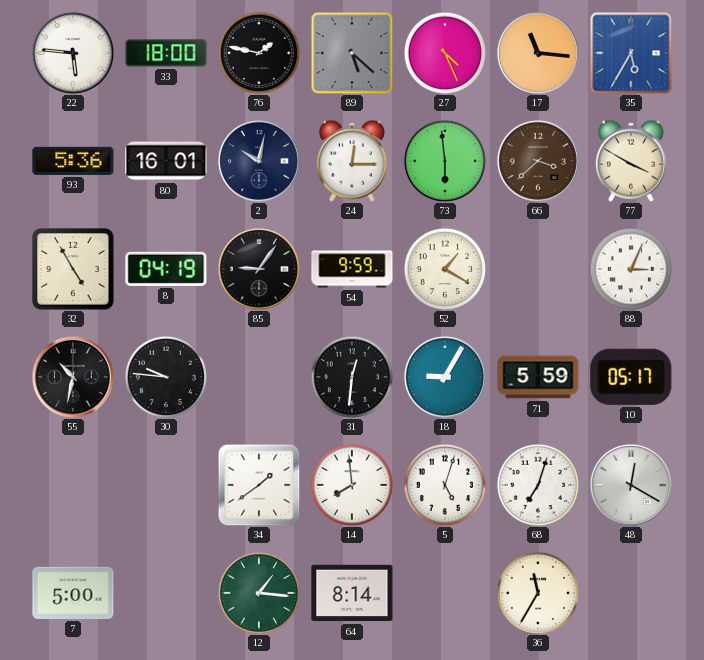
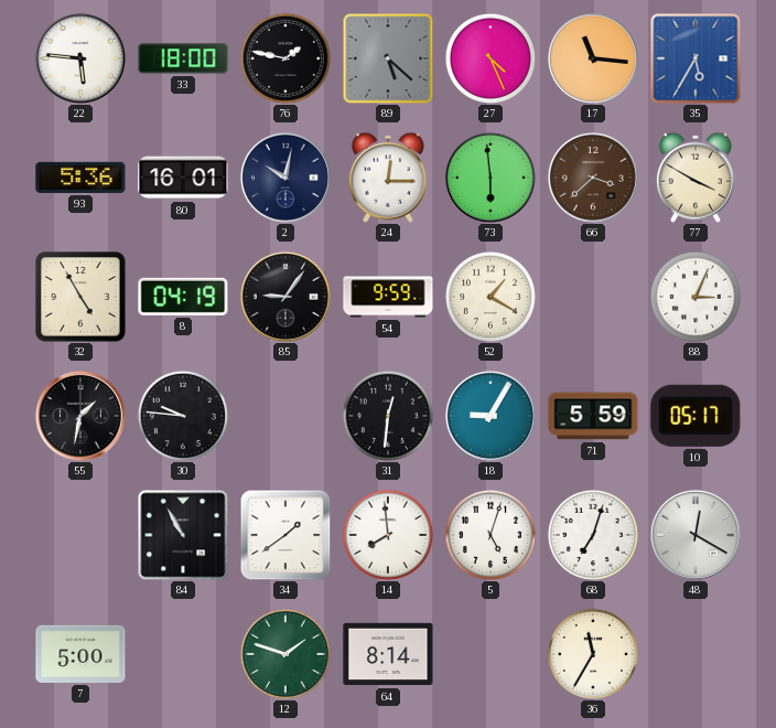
55: 10:32 -> 1:32 (80, 416)
84: none -> 10:55 (183, 535)
12: 1:16 -> 1:48 (284, 653)
